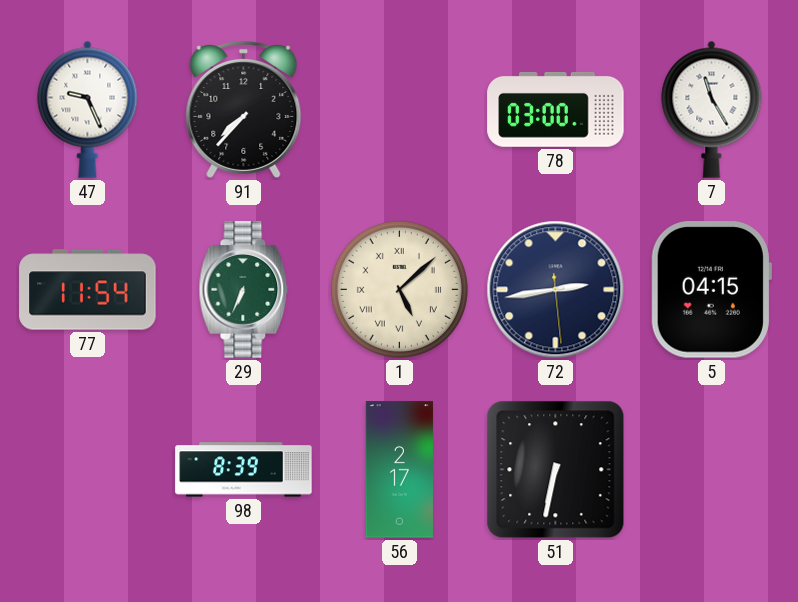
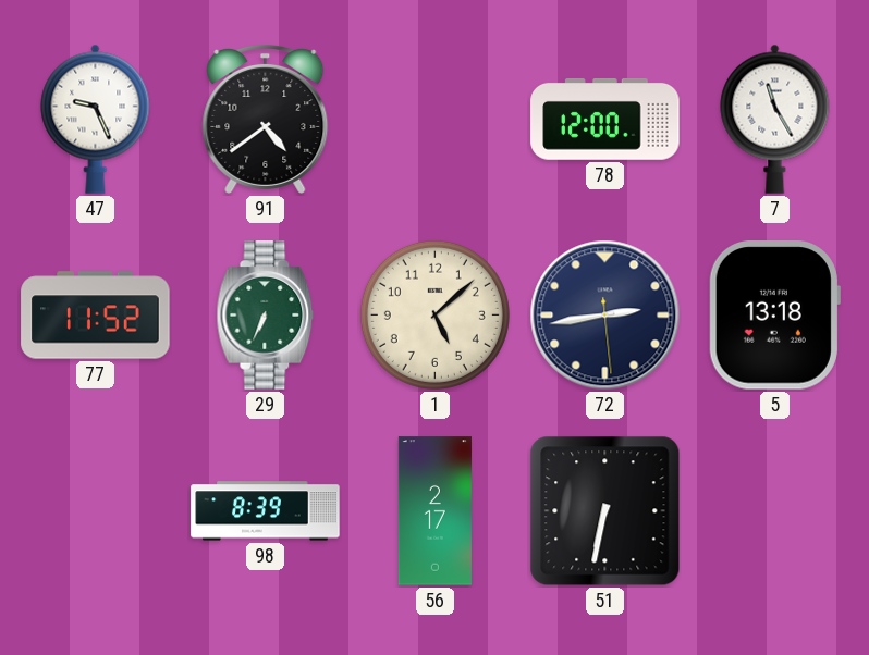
91: 7:37 -> 4:39 (266, 119)
78: 03:00 -> 12:00 (605, 119)
77: 11:54 -> 11:52 (96, 316)
1 numerals: Roman -> Arabic (434, 314)
5: 04:15 -> 13:18 (774, 316)
